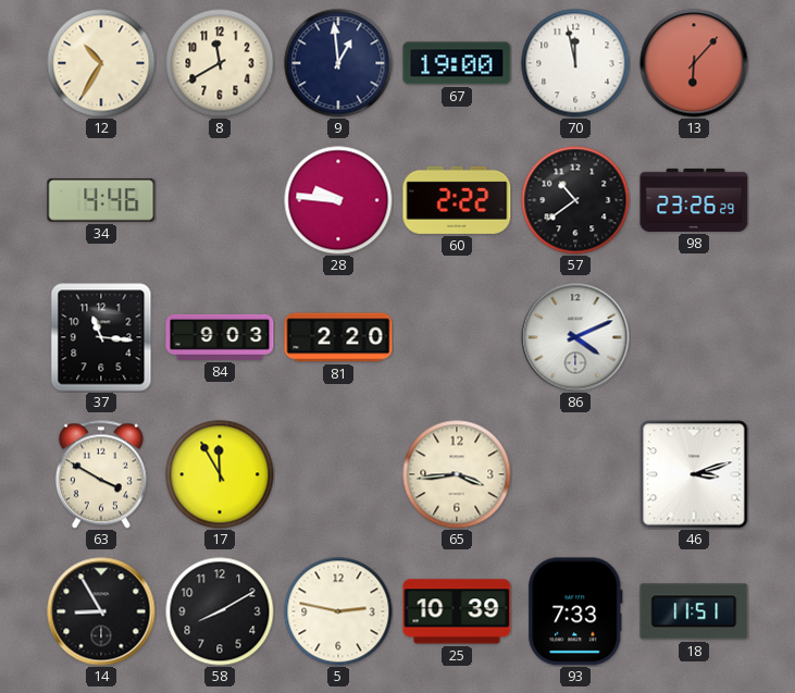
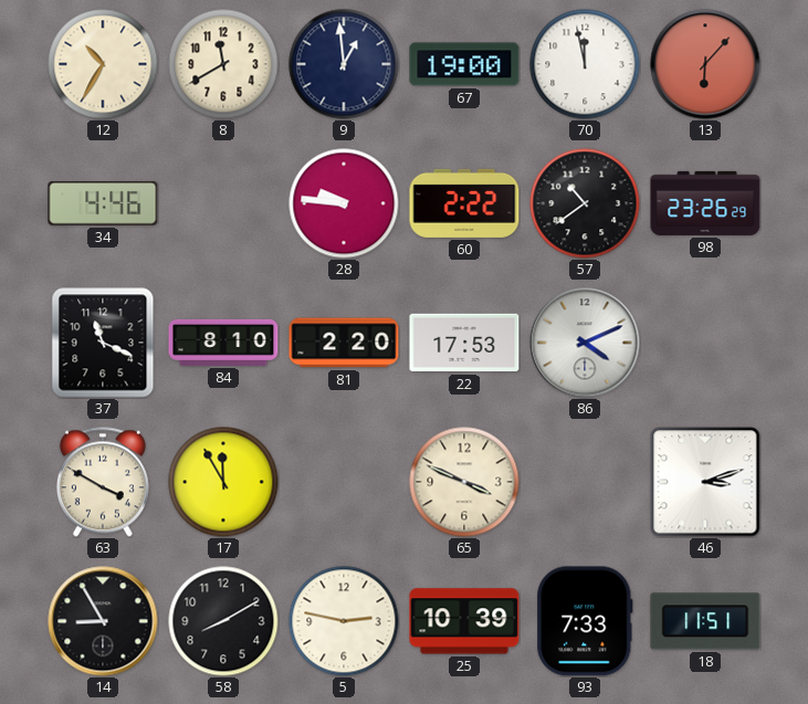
37: 11:16 -> 11:19 (103, 343)
84: 9:03 -> 8:10 (223, 343)
22: none -> 17:53 (464, 343)
65: 3:44 -> 3:49 (464, 482)
